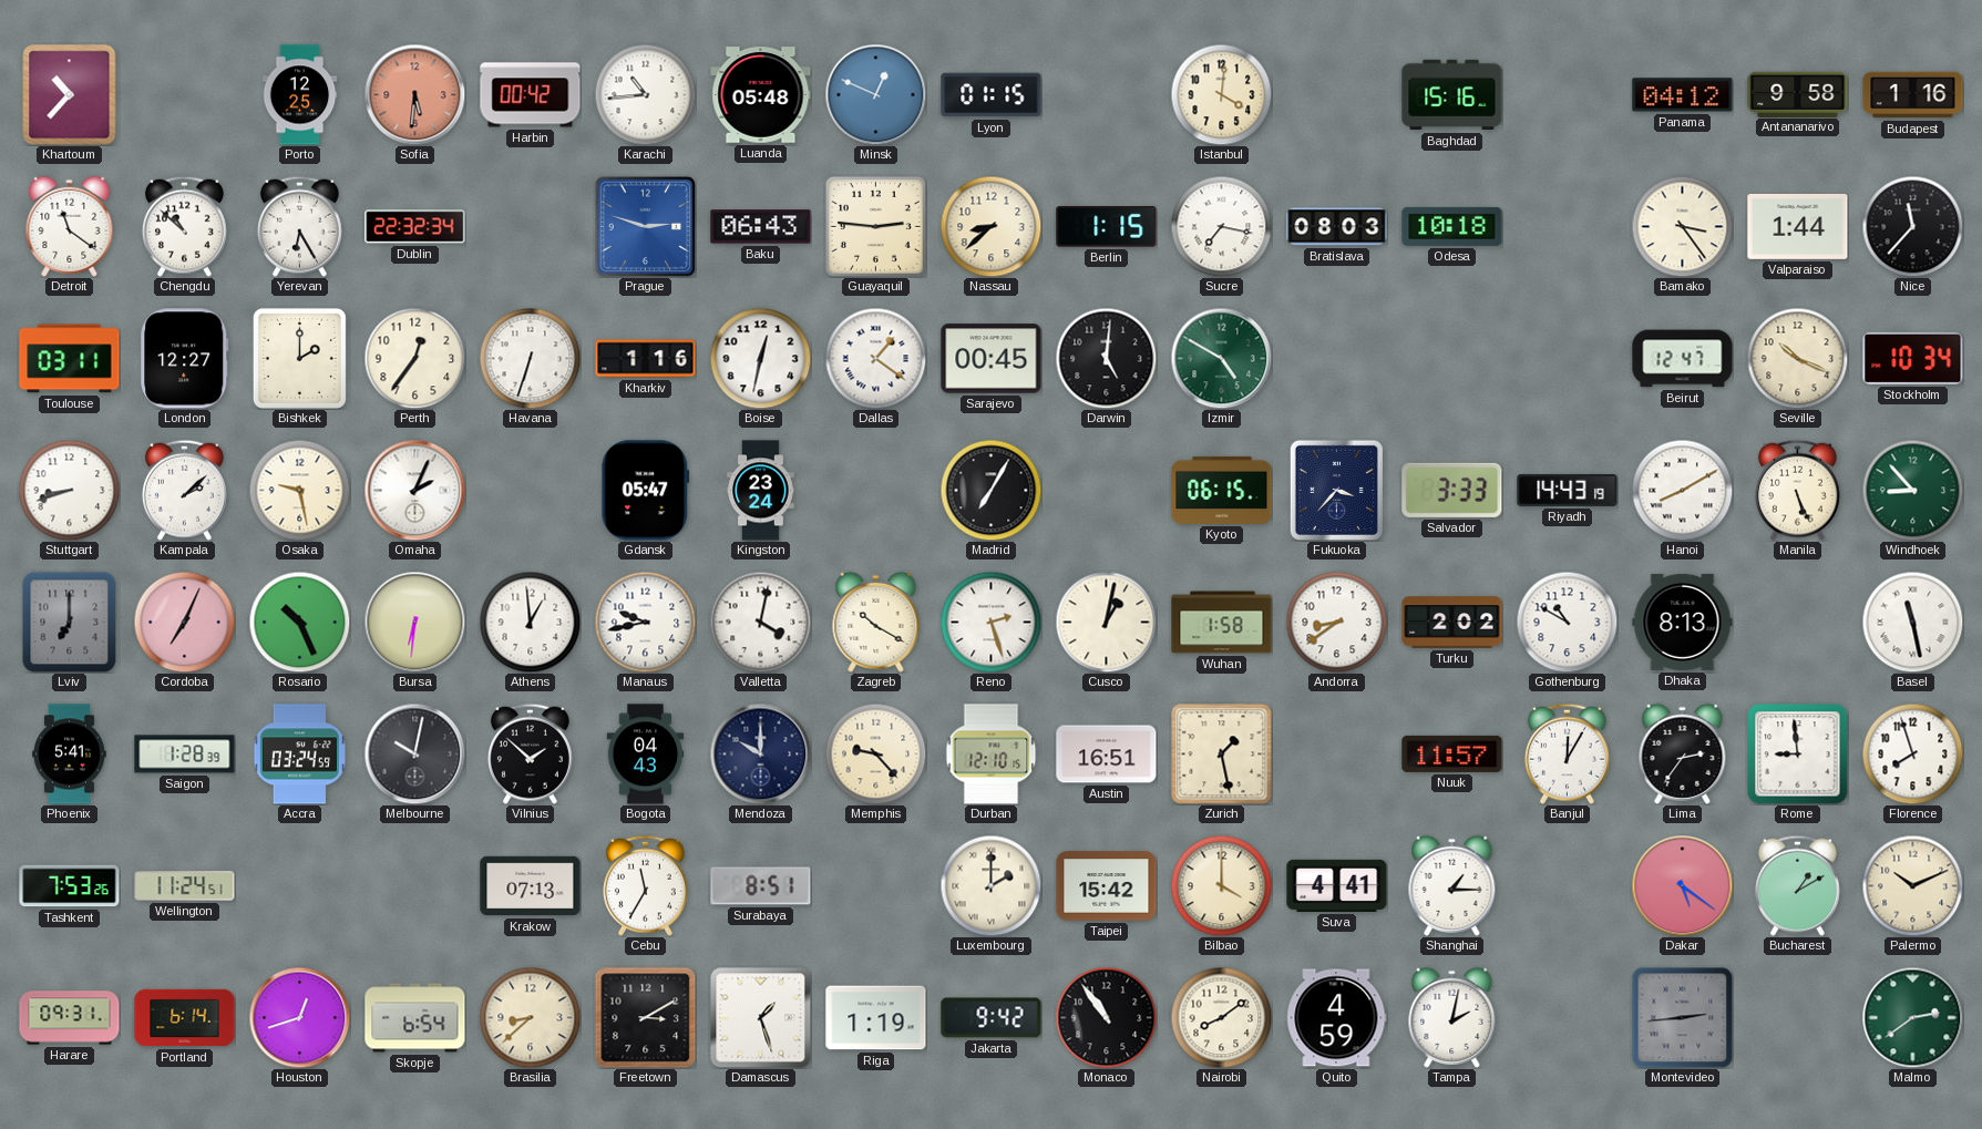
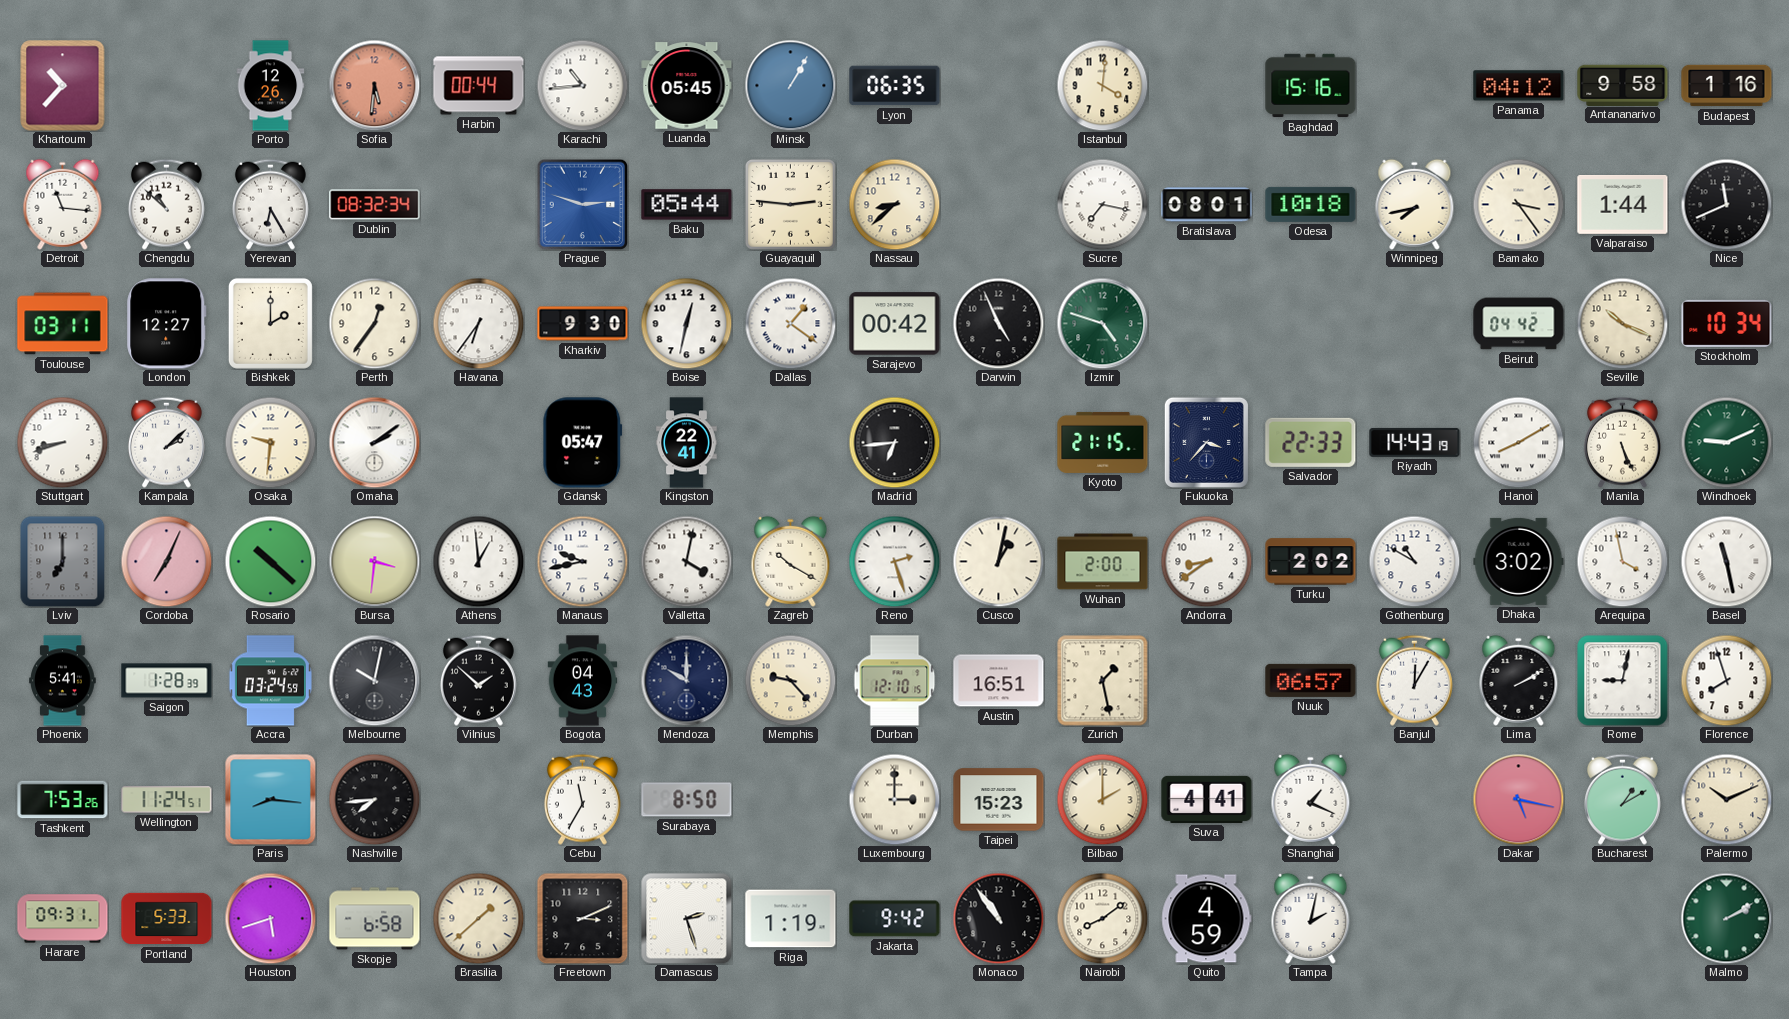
Porto: 12:25 -> 12:26 (271, 86)
Harbin: 00:42 -> 00:44 (479, 86)
Luanda: 05:48 -> 05:45 (687, 86)
Minsk: 12:49 -> 1:05 (790, 85)
Lyon: 01:15 -> 06:35 (895, 86)
Detroit: 11:21 -> 11:16 (63, 204)
Dublin: 22:32 -> 08:32 (375, 205)
Baku: 06:43 -> 05:44 (687, 205)
Berlin: 1:15 -> none (1107, 226)
Bratislava: 08:03 -> 08:01 (1207, 205)
Winnipeg: none -> 7:43 (1415, 204)
Nice: 11:37 -> 11:41 (1726, 204)
Havana: 6:33 -> 6:36 (478, 323)
Kharkiv: 1:16 -> 9:30 (583, 324)
Sarajevo: 00:45 -> 00:42 (895, 324)
Darwin: 5:01 -> 4:56 (998, 323)
Izmir: 4:50 -> 4:48 (1102, 323)
Beirut: 12:47 -> 04:42 (1519, 324)
Osaka: 9:28 -> 9:31 (270, 442)
Omaha: 2:04 -> 2:09 (374, 442)
Kingston: 23:24 -> 22:41 (687, 443)
Madrid: 7:05 -> 6:44 (894, 442)
Kyoto: 06:15 -> 21:15 (1103, 442)
Salvador: 3:33 -> 22:33 (1311, 442)
Windhoek: 8:53 -> 9:11 (1726, 442)
Rosario: 10:26 -> 10:22 (270, 561)
Bursa: 6:31 -> 3:31 (374, 561)
Wuhan: 1:58 -> 2:00 (1103, 562)
Dhaka: 8:13 -> 3:02 (1519, 561)
Arequipa: none -> 3:58 (1622, 561)
Nuuk: 11:57 -> 06:57 (1311, 680)
Lima: 2:36 -> 2:10 (1519, 680)
Rome: 8:59 -> 9:02 (1623, 681)
Paris: none -> 8:16 (270, 799)
Nashville: none -> 7:44 (374, 799)
Krakow: 07:13 -> none (531, 886)
Surabaya: 8:51 -> 8:50 (687, 800)
Luxembourg: 2:00 -> 3:00 (894, 799)
Taipei: 15:42 -> 15:23 (999, 800)
Bilbao: 4:00 -> 2:00 (1102, 799)
Shanghai: 1:15 -> 1:19 (1311, 799)
Dakar: 5:21 -> 5:17 (1518, 799)
Portland: 6:14 -> 5:33 (167, 919)
Houston: 12:42 -> 5:42 (270, 918)
Skopje: 6:54 -> 6:58 (375, 919)
Brasilia: 8:38 -> 1:38 (478, 918)
Freetown: 3:10 -> 3:11 (582, 918)
Damascus: 1:27 -> 2:27 (686, 918)
Montevideo: 2:44 -> none (1682, 1017)
Malmo: 2:39 -> 2:10 (1726, 918)
